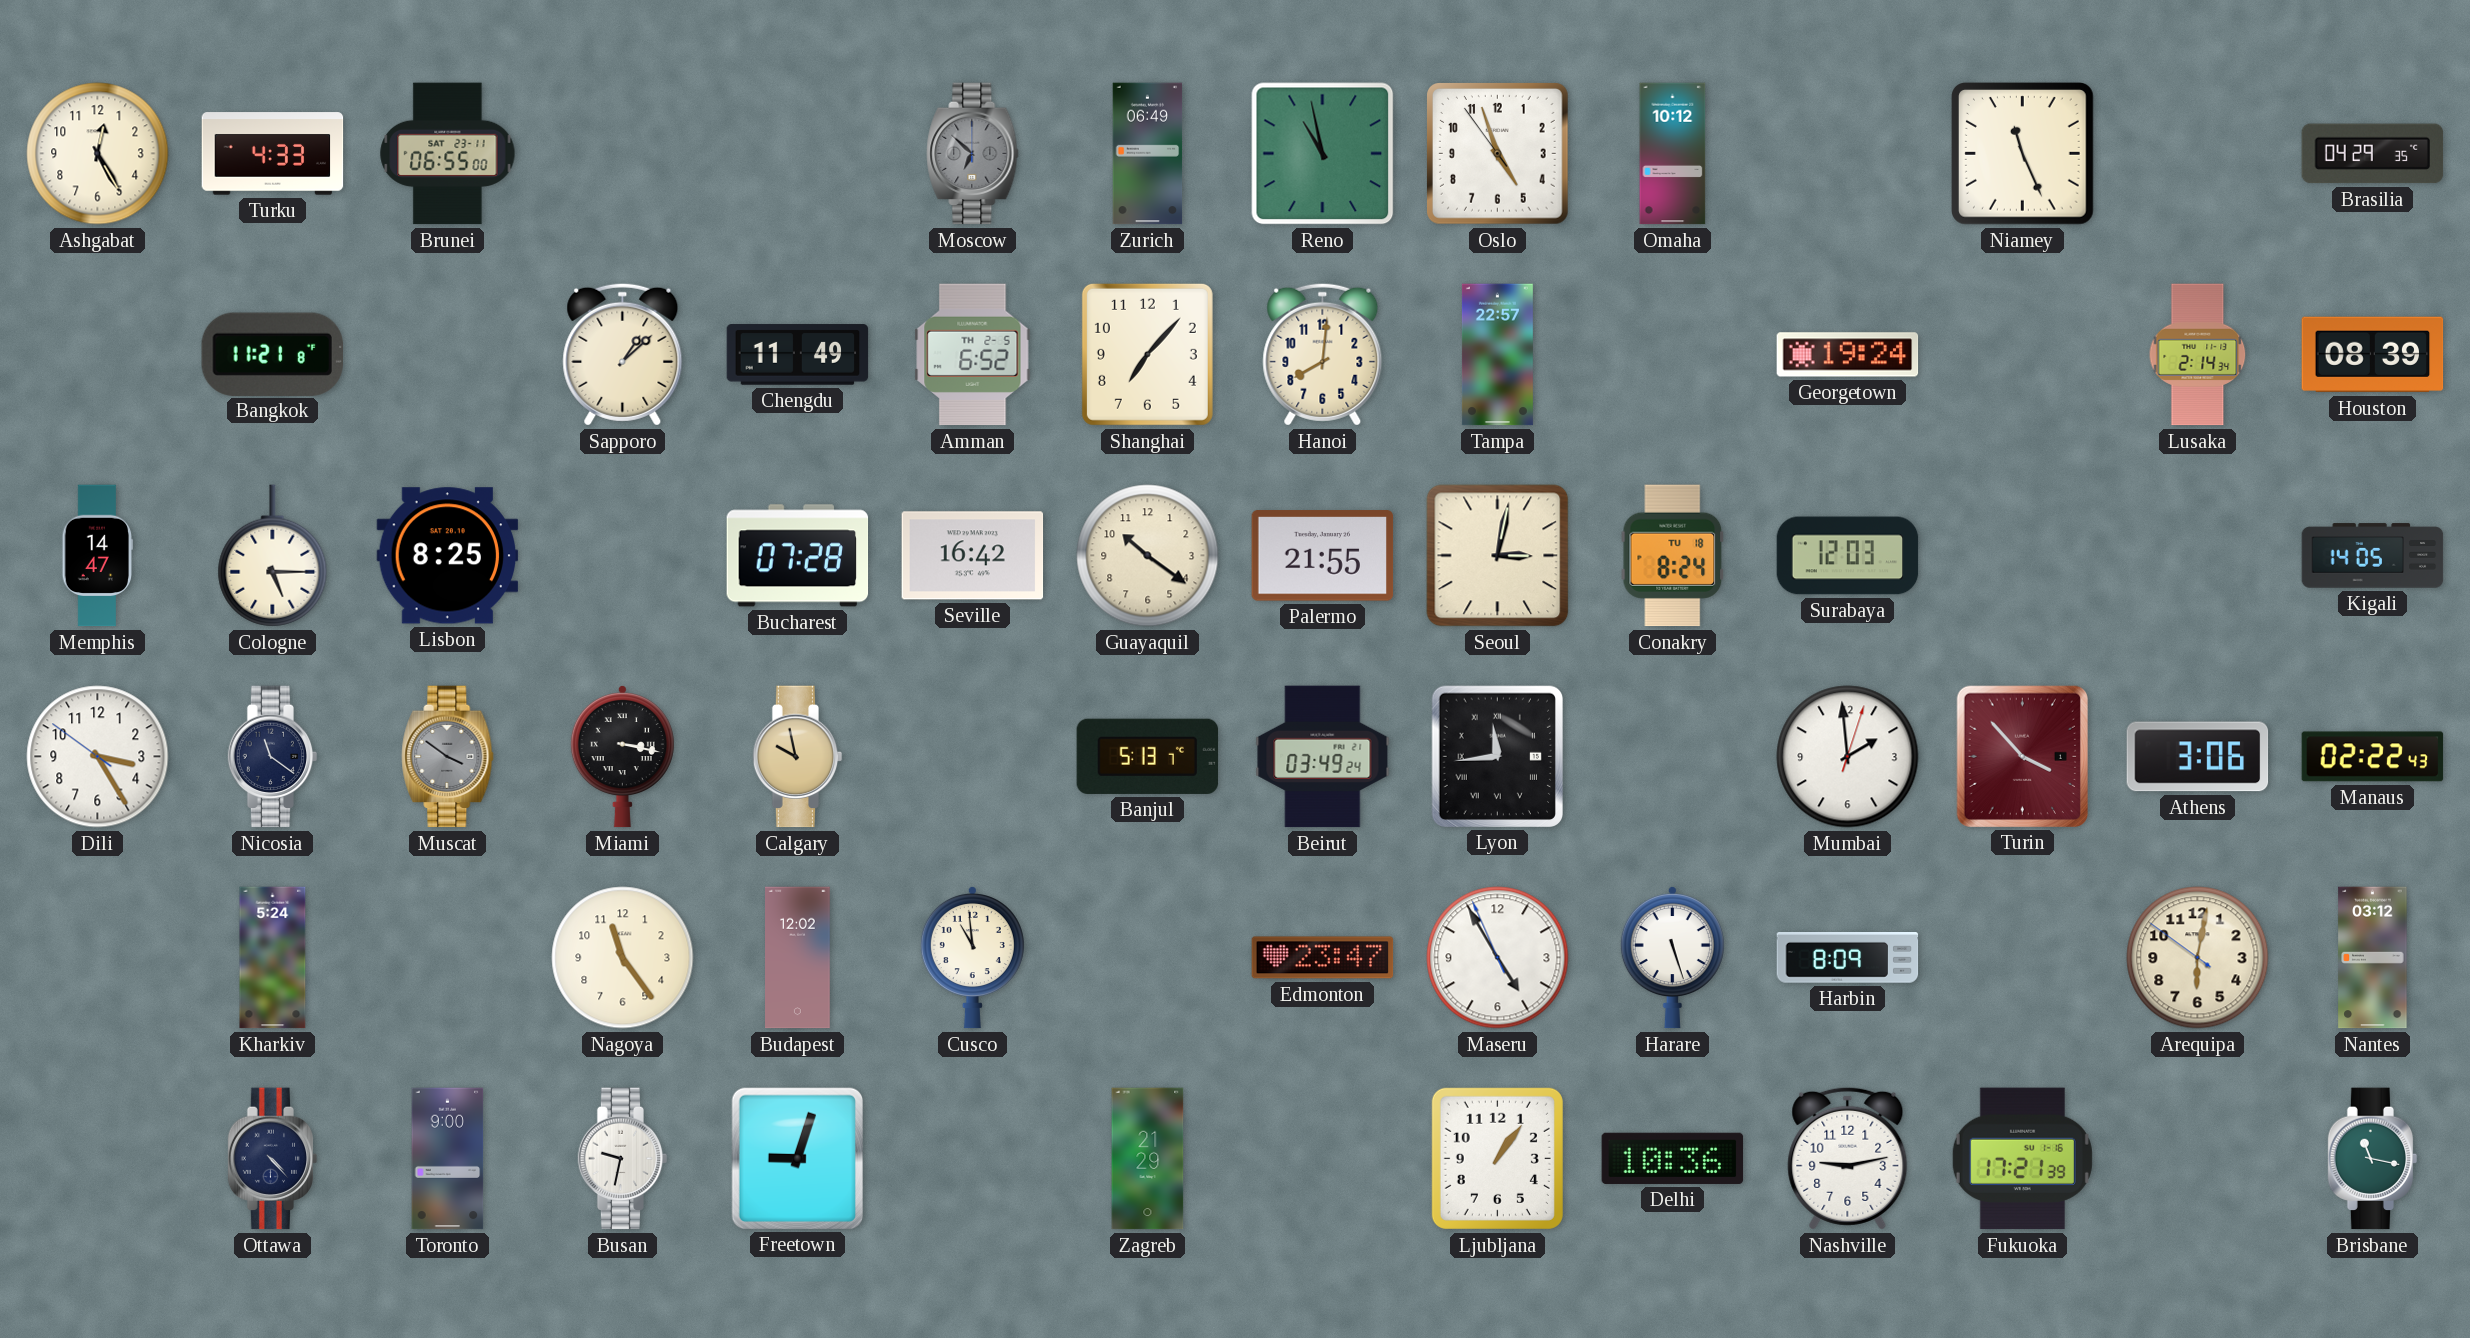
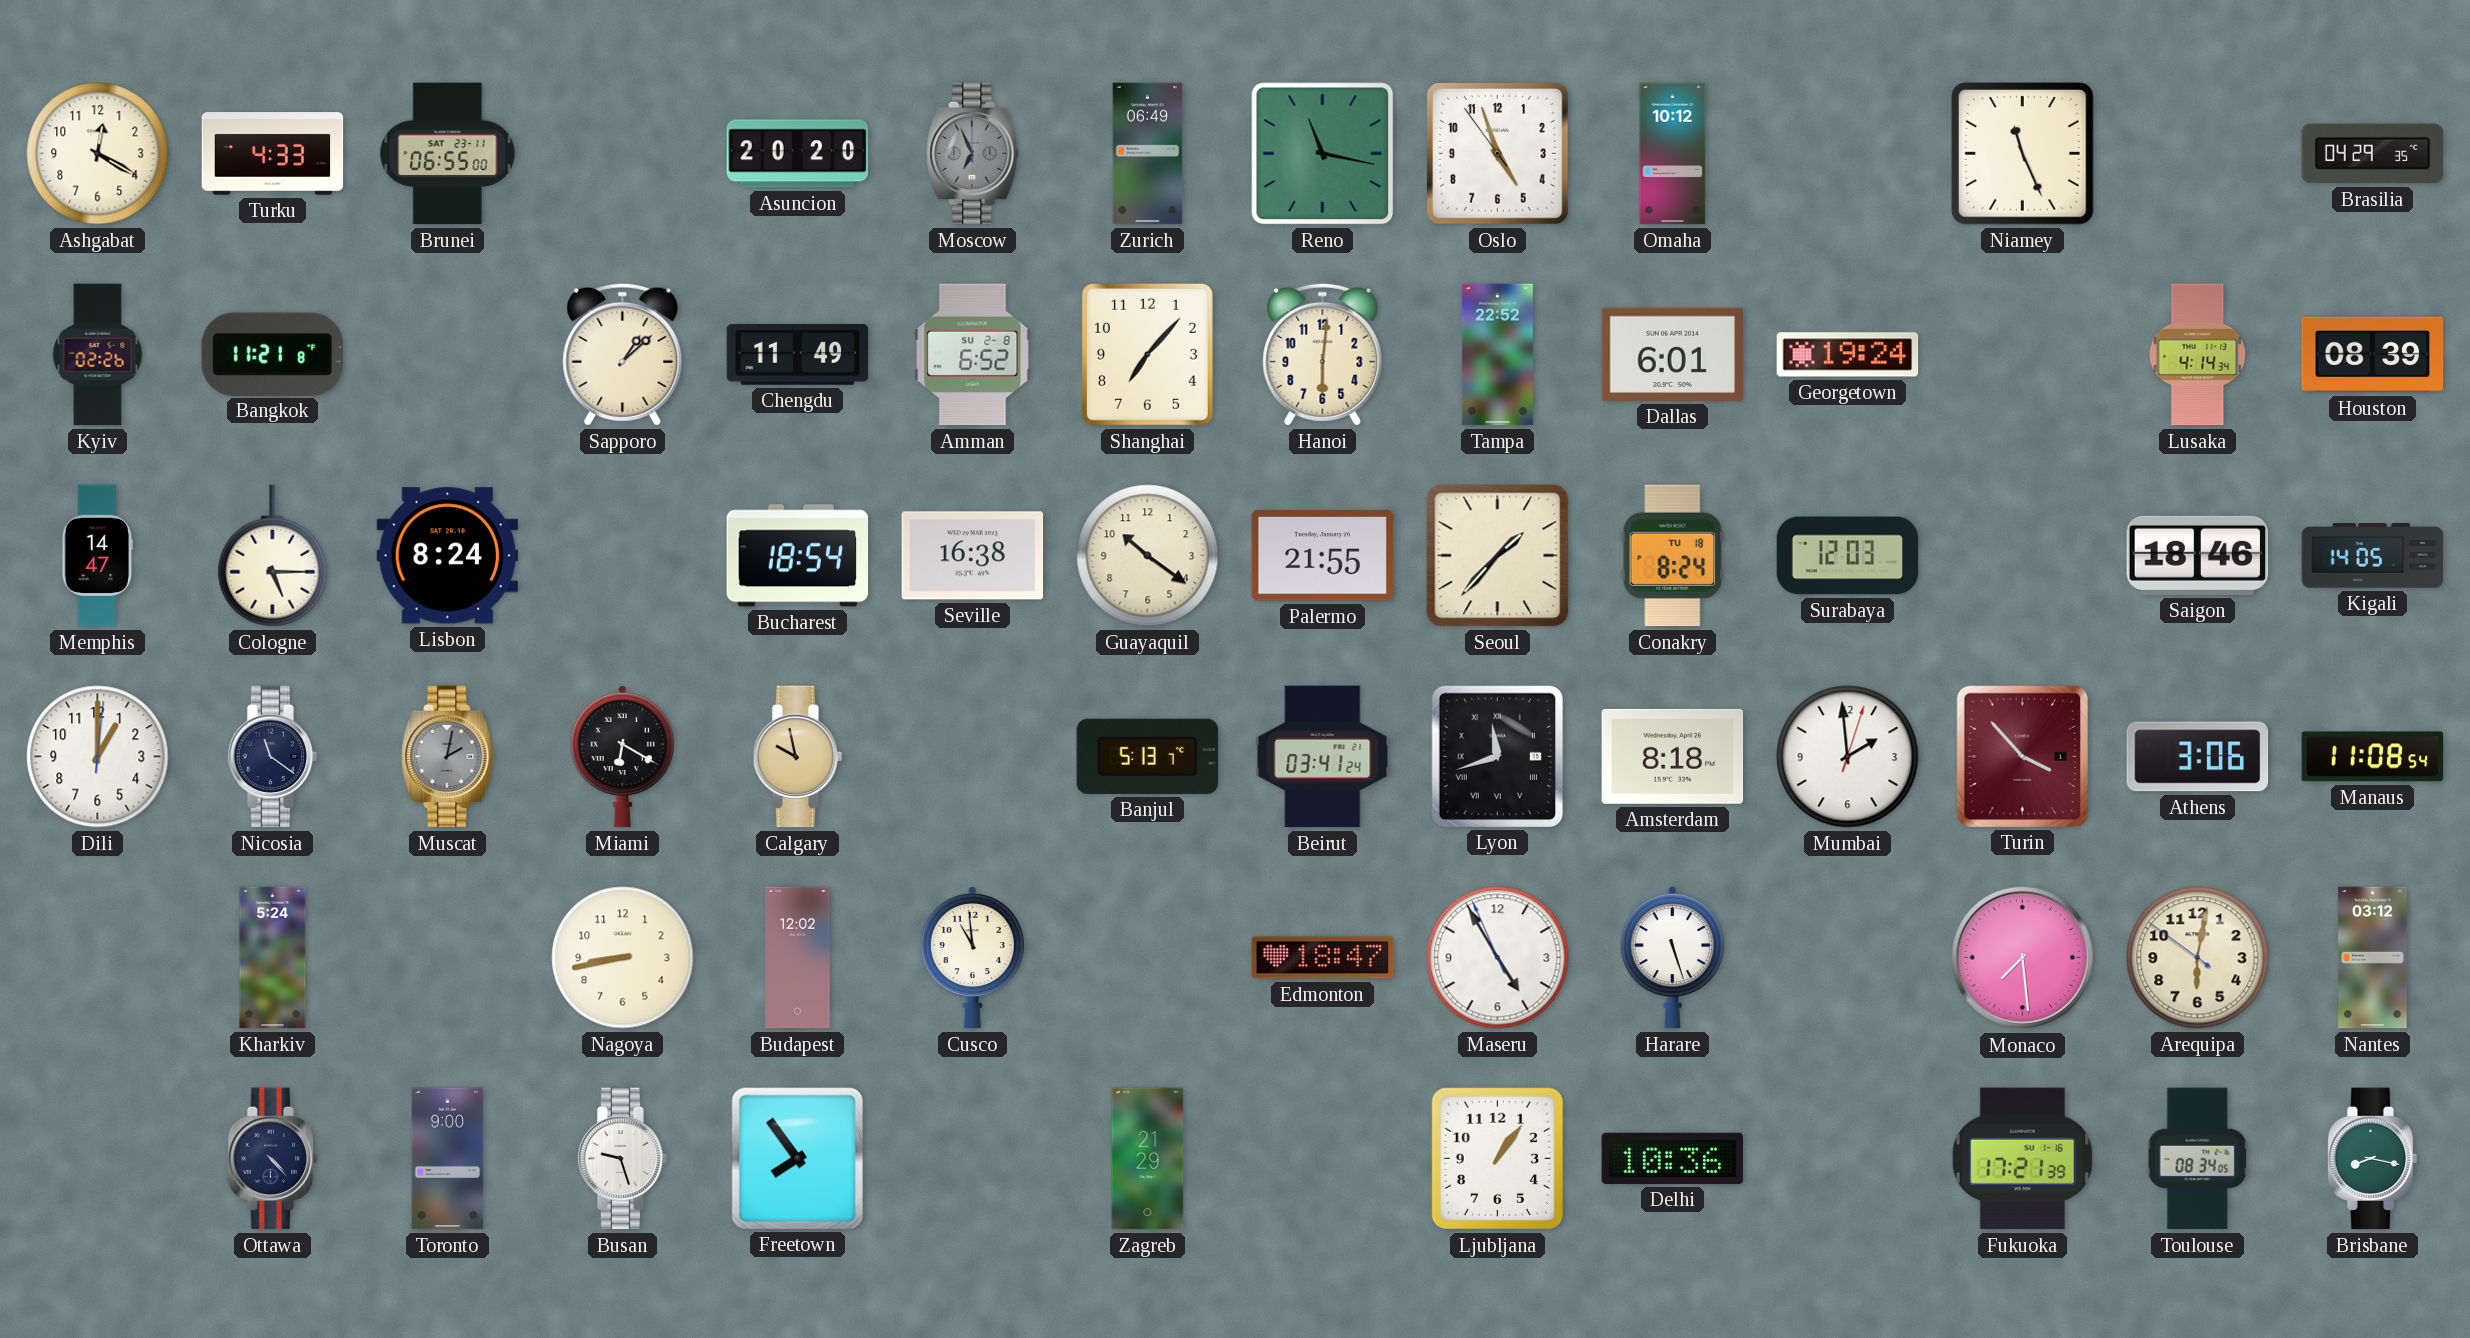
Ashgabat: 12:25 -> 12:20 (98, 154)
Asuncion: none -> 20:20 (798, 154)
Moscow: 6:52 -> 6:56 (973, 154)
Reno: 10:58 -> 11:17 (1323, 154)
Kyiv: none -> 02:26 (98, 355)
Amman date: TH 2-5 -> SU 2-8 (973, 355)
Hanoi: 8:01 -> 6:01 (1323, 354)
Tampa: 22:57 -> 22:52 (1497, 355)
Dallas: none -> 6:01 (1673, 354)
Lusaka: 2:14 -> 4:14 (2198, 355)
Lisbon: 8:25 -> 8:24 (448, 556)
Bucharest: 07:28 -> 18:54 (798, 556)
Seville: 16:42 -> 16:38 (973, 556)
Seoul: 3:02 -> 1:37 (1498, 556)
Saigon: none -> 18:46 (2198, 555)
Dili: 3:24 -> 1:00 (98, 757)
Muscat: 3:51 -> 2:02 (448, 757)
Miami: 3:17 -> 6:20 (622, 756)
Beirut: 03:49 -> 03:41 (1323, 757)
Lyon: 11:44 -> 11:42 (1497, 756)
Amsterdam: none -> 8:18 (1673, 756)
Manaus: 02:22 -> 11:08 (2373, 757)
Nagoya: 11:24 -> 8:43 (623, 958)
Edmonton: 23:47 -> 18:47 (1323, 958)
Harbin: 8:09 -> none (1848, 958)
Monaco: none -> 7:29 (2023, 958)
Busan: 9:32 -> 9:27 (623, 1159)
Freetown: 9:03 -> 7:54 (797, 1158)
Nashville: 9:13 -> none (1848, 1158)
Toulouse: none -> 08:34 (2197, 1159)
Brisbane: 11:17 -> 8:17 (2373, 1159)
